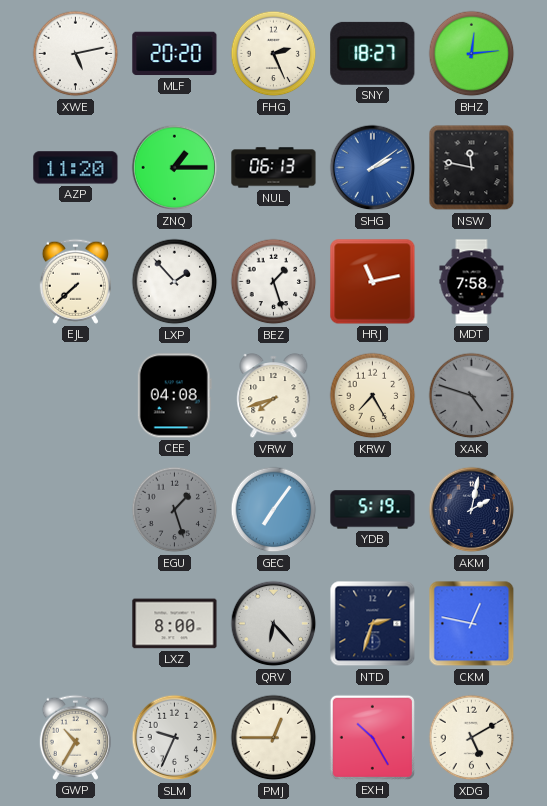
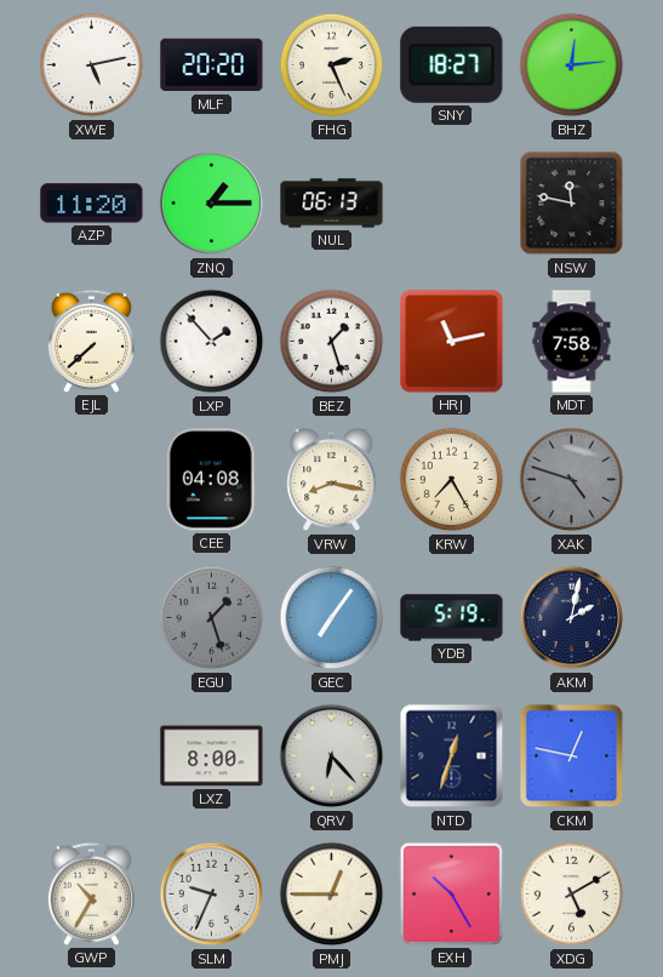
SHG: 2:09 -> none (373, 168)
VRW: 7:42 -> 8:17 (332, 480)
NTD: 2:33 -> 12:33 (452, 756)
